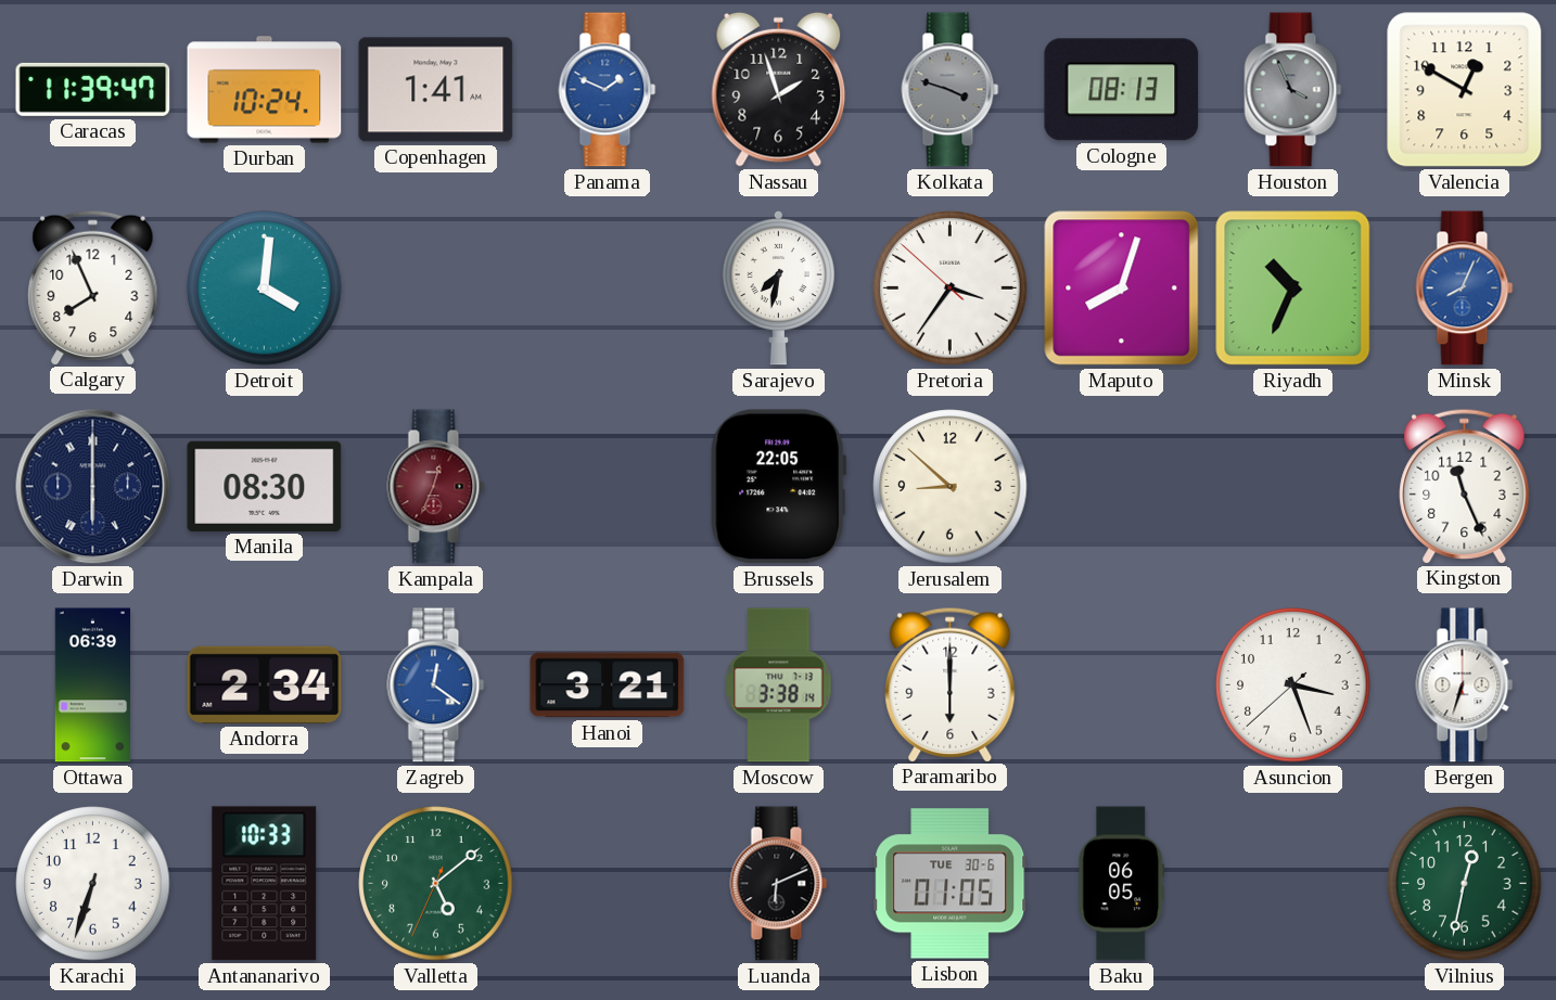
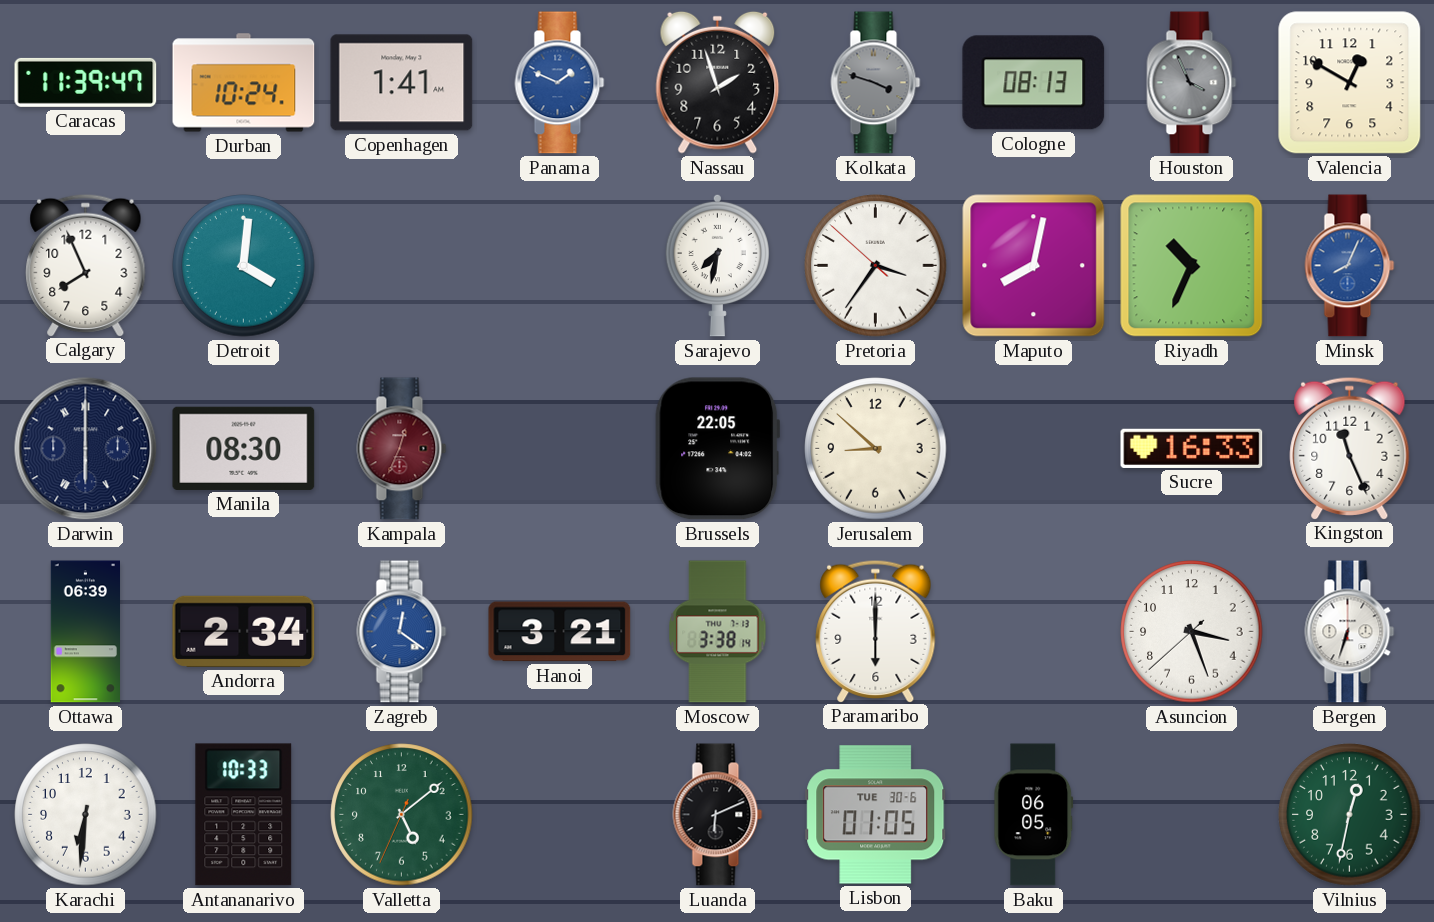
Maputo: 8:03 -> 8:02 (1034, 266)
Sucre: none -> 16:33 (1192, 448)
Karachi: 6:33 -> 6:31 (86, 815)
